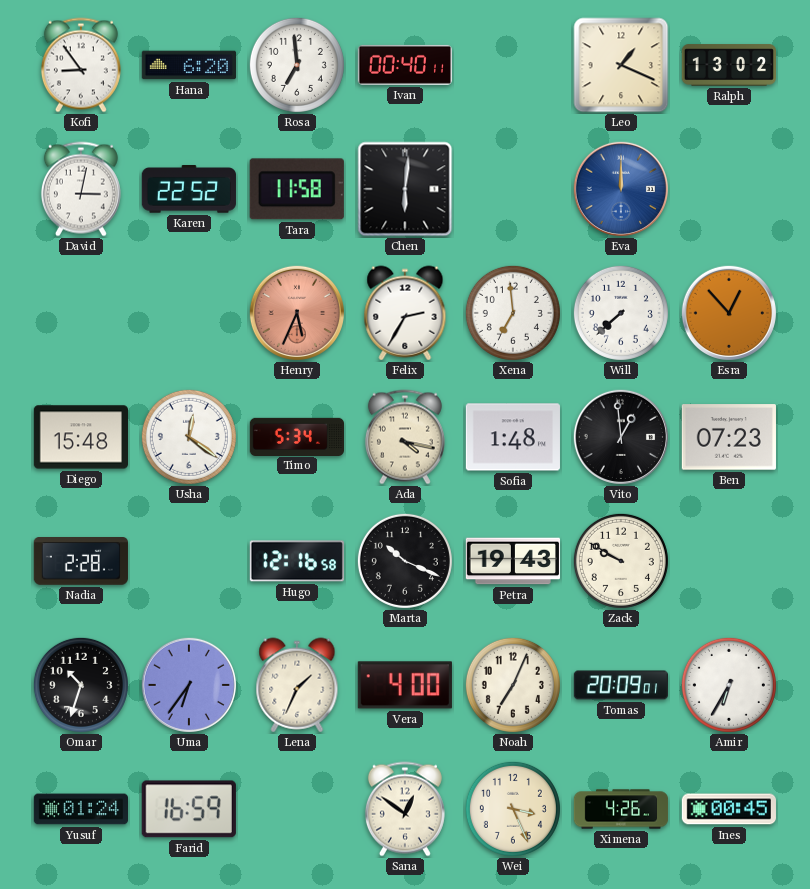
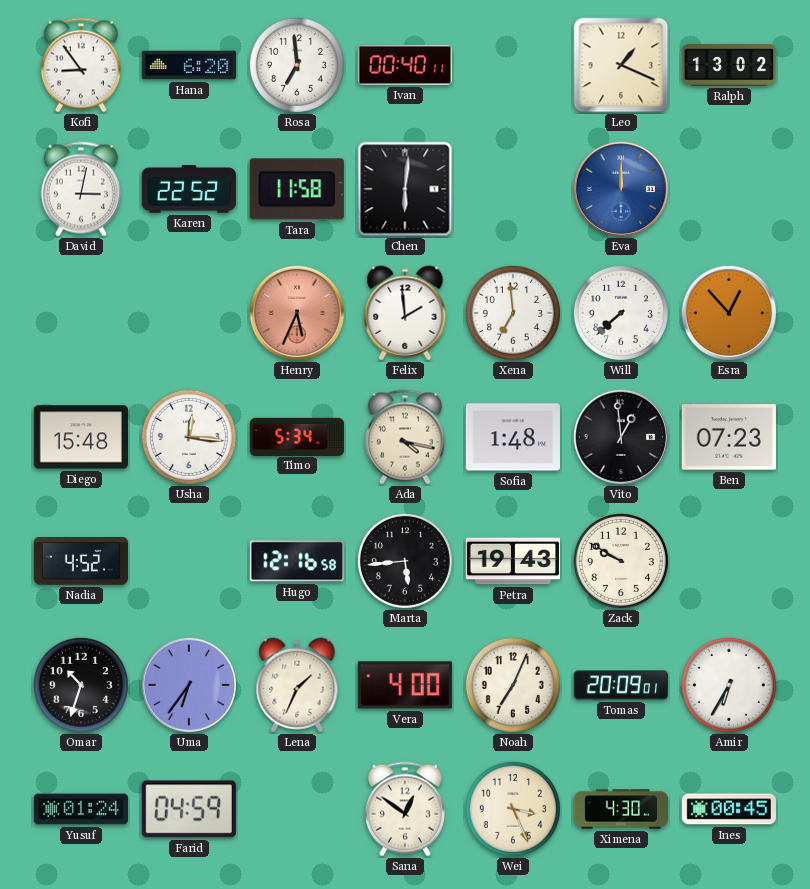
Felix: 2:35 -> 1:59 (405, 313)
Usha: 12:21 -> 12:16 (189, 437)
Nadia: 2:28 -> 4:52 (81, 562)
Marta: 10:19 -> 5:44 (405, 561)
Farid: 16:59 -> 04:59 (189, 809)
Ximena: 4:26 -> 4:30 (621, 809)
